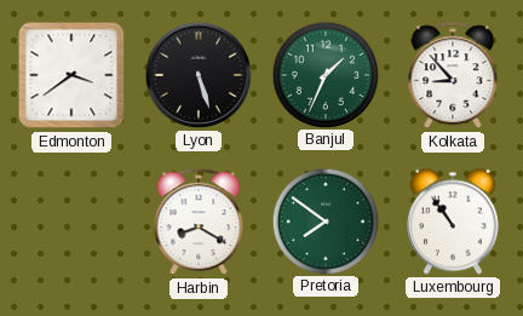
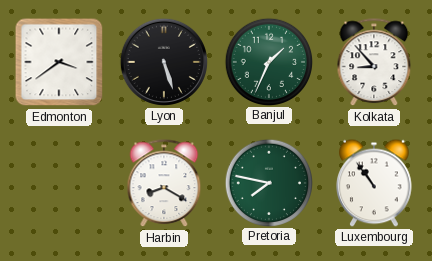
Pretoria: 7:51 -> 7:47 (268, 182)
